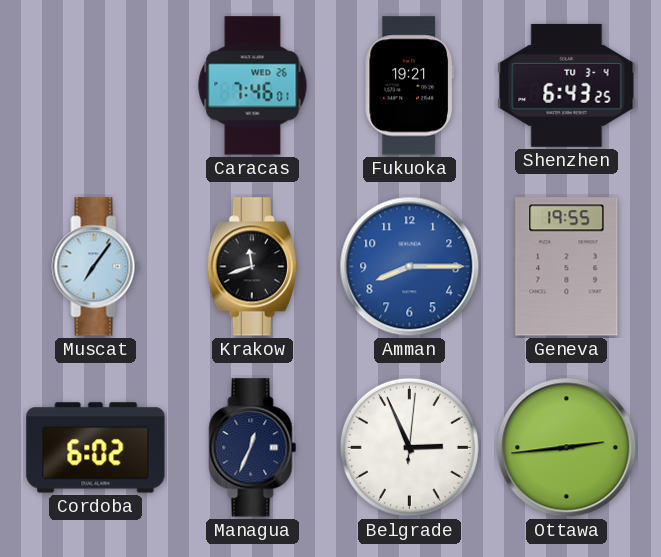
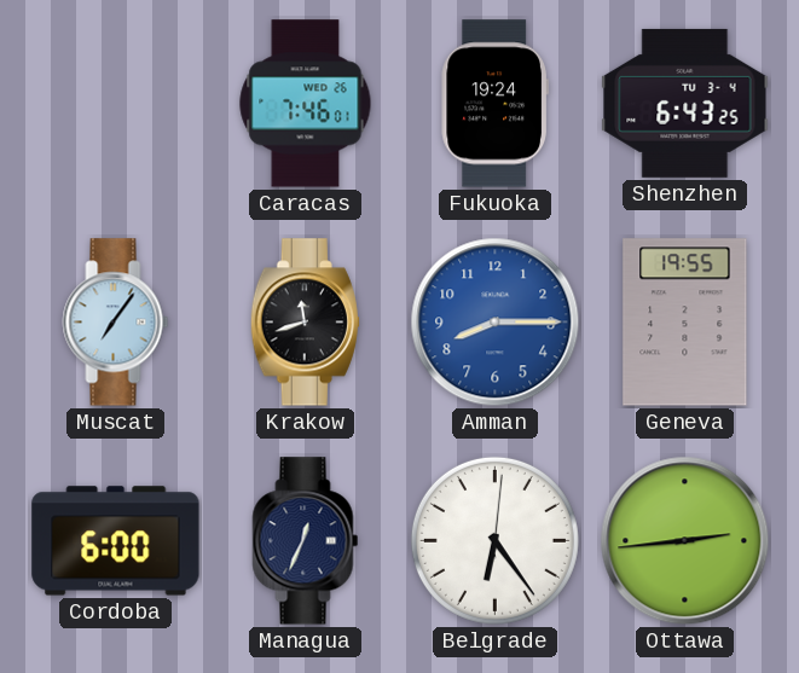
Fukuoka: 19:21 -> 19:24 (494, 104)
Cordoba: 6:02 -> 6:00 (116, 541)
Belgrade: 2:56 -> 6:24 (494, 540)
